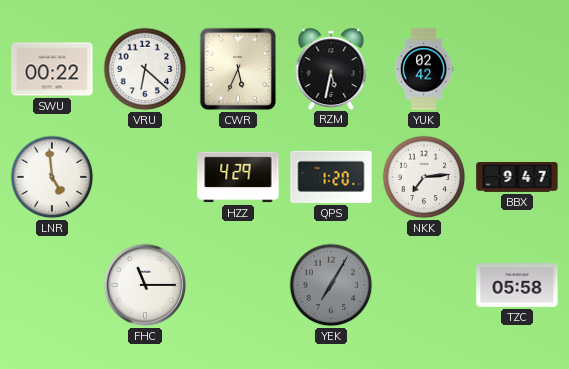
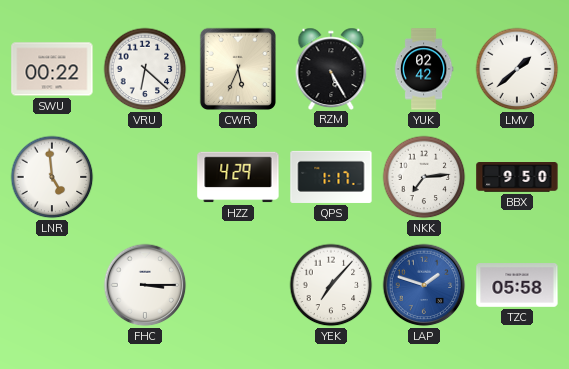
RZM: 5:32 -> 5:25 (331, 68)
LMV: none -> 1:38 (517, 69)
QPS: 1:20 -> 1:17 (331, 177)
BBX: 9:47 -> 9:50 (517, 178)
FHC: 11:15 -> 3:15 (145, 285)
YEK: 7:05 -> 7:07 (331, 285)
YEK dial: grey -> white (331, 285)
LAP: none -> 1:48 (424, 285)
